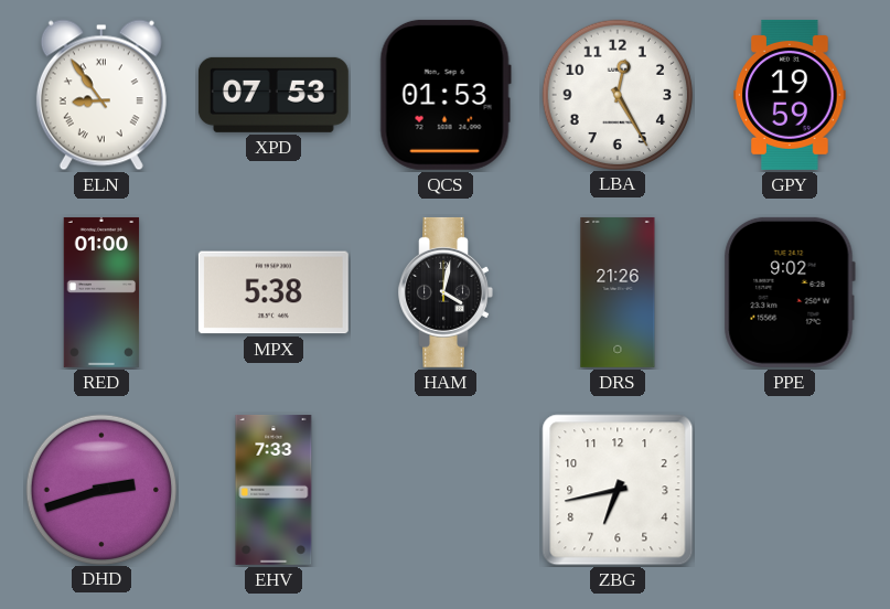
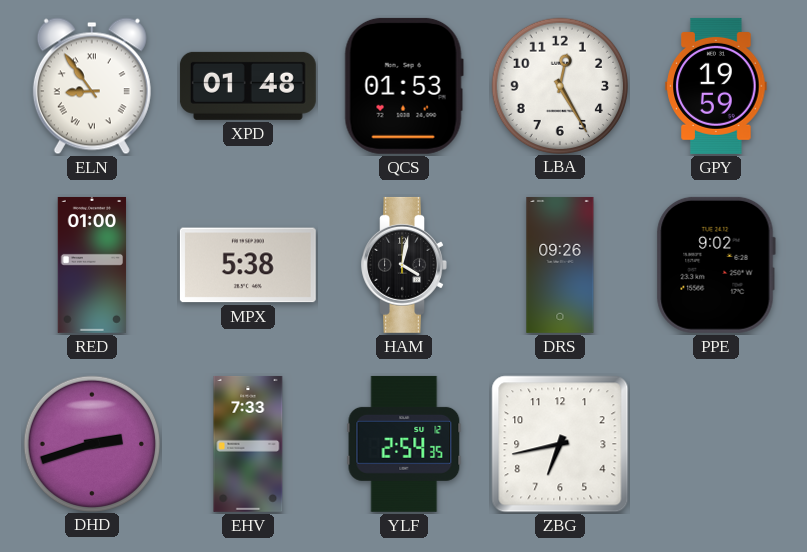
XPD: 07:53 -> 01:48 (248, 86)
DRS: 21:26 -> 09:26 (560, 265)
YLF: none -> 2:54 (404, 444)
